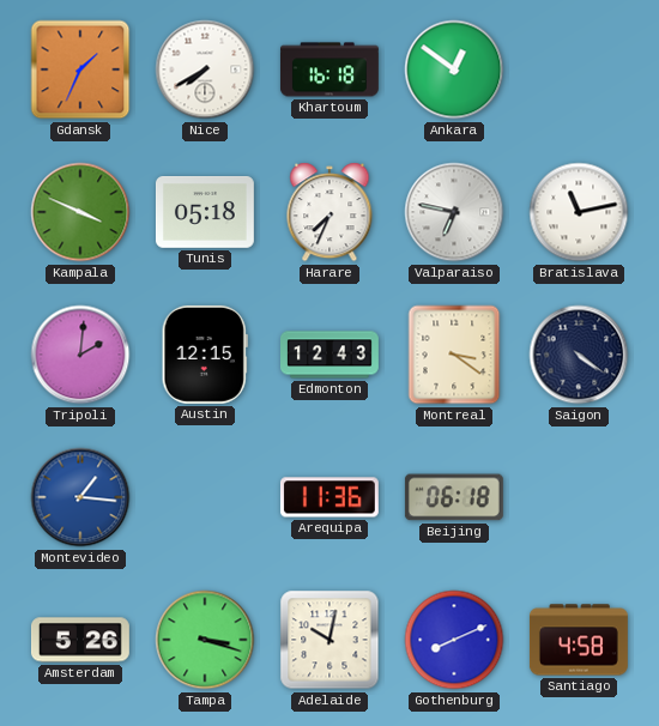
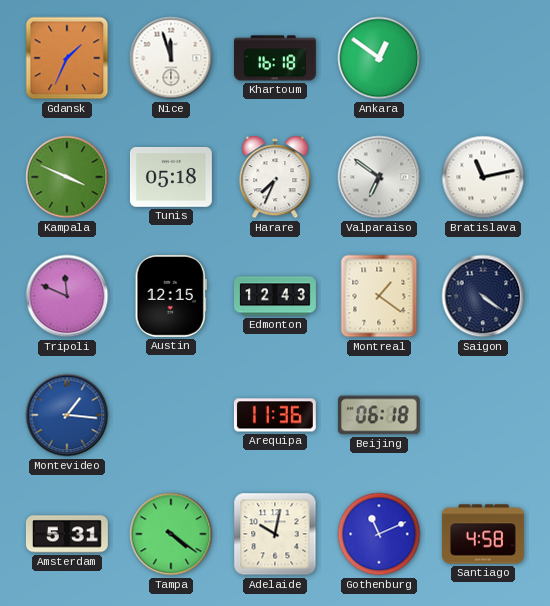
Nice: 7:40 -> 11:57 (171, 58)
Valparaiso: 6:47 -> 6:51 (379, 177)
Tripoli: 2:01 -> 11:49 (67, 296)
Montreal: 3:21 -> 1:21 (379, 296)
Amsterdam: 5:26 -> 5:31 (67, 534)
Tampa: 3:18 -> 4:21 (171, 534)
Gothenburg: 8:11 -> 11:11 (379, 534)
